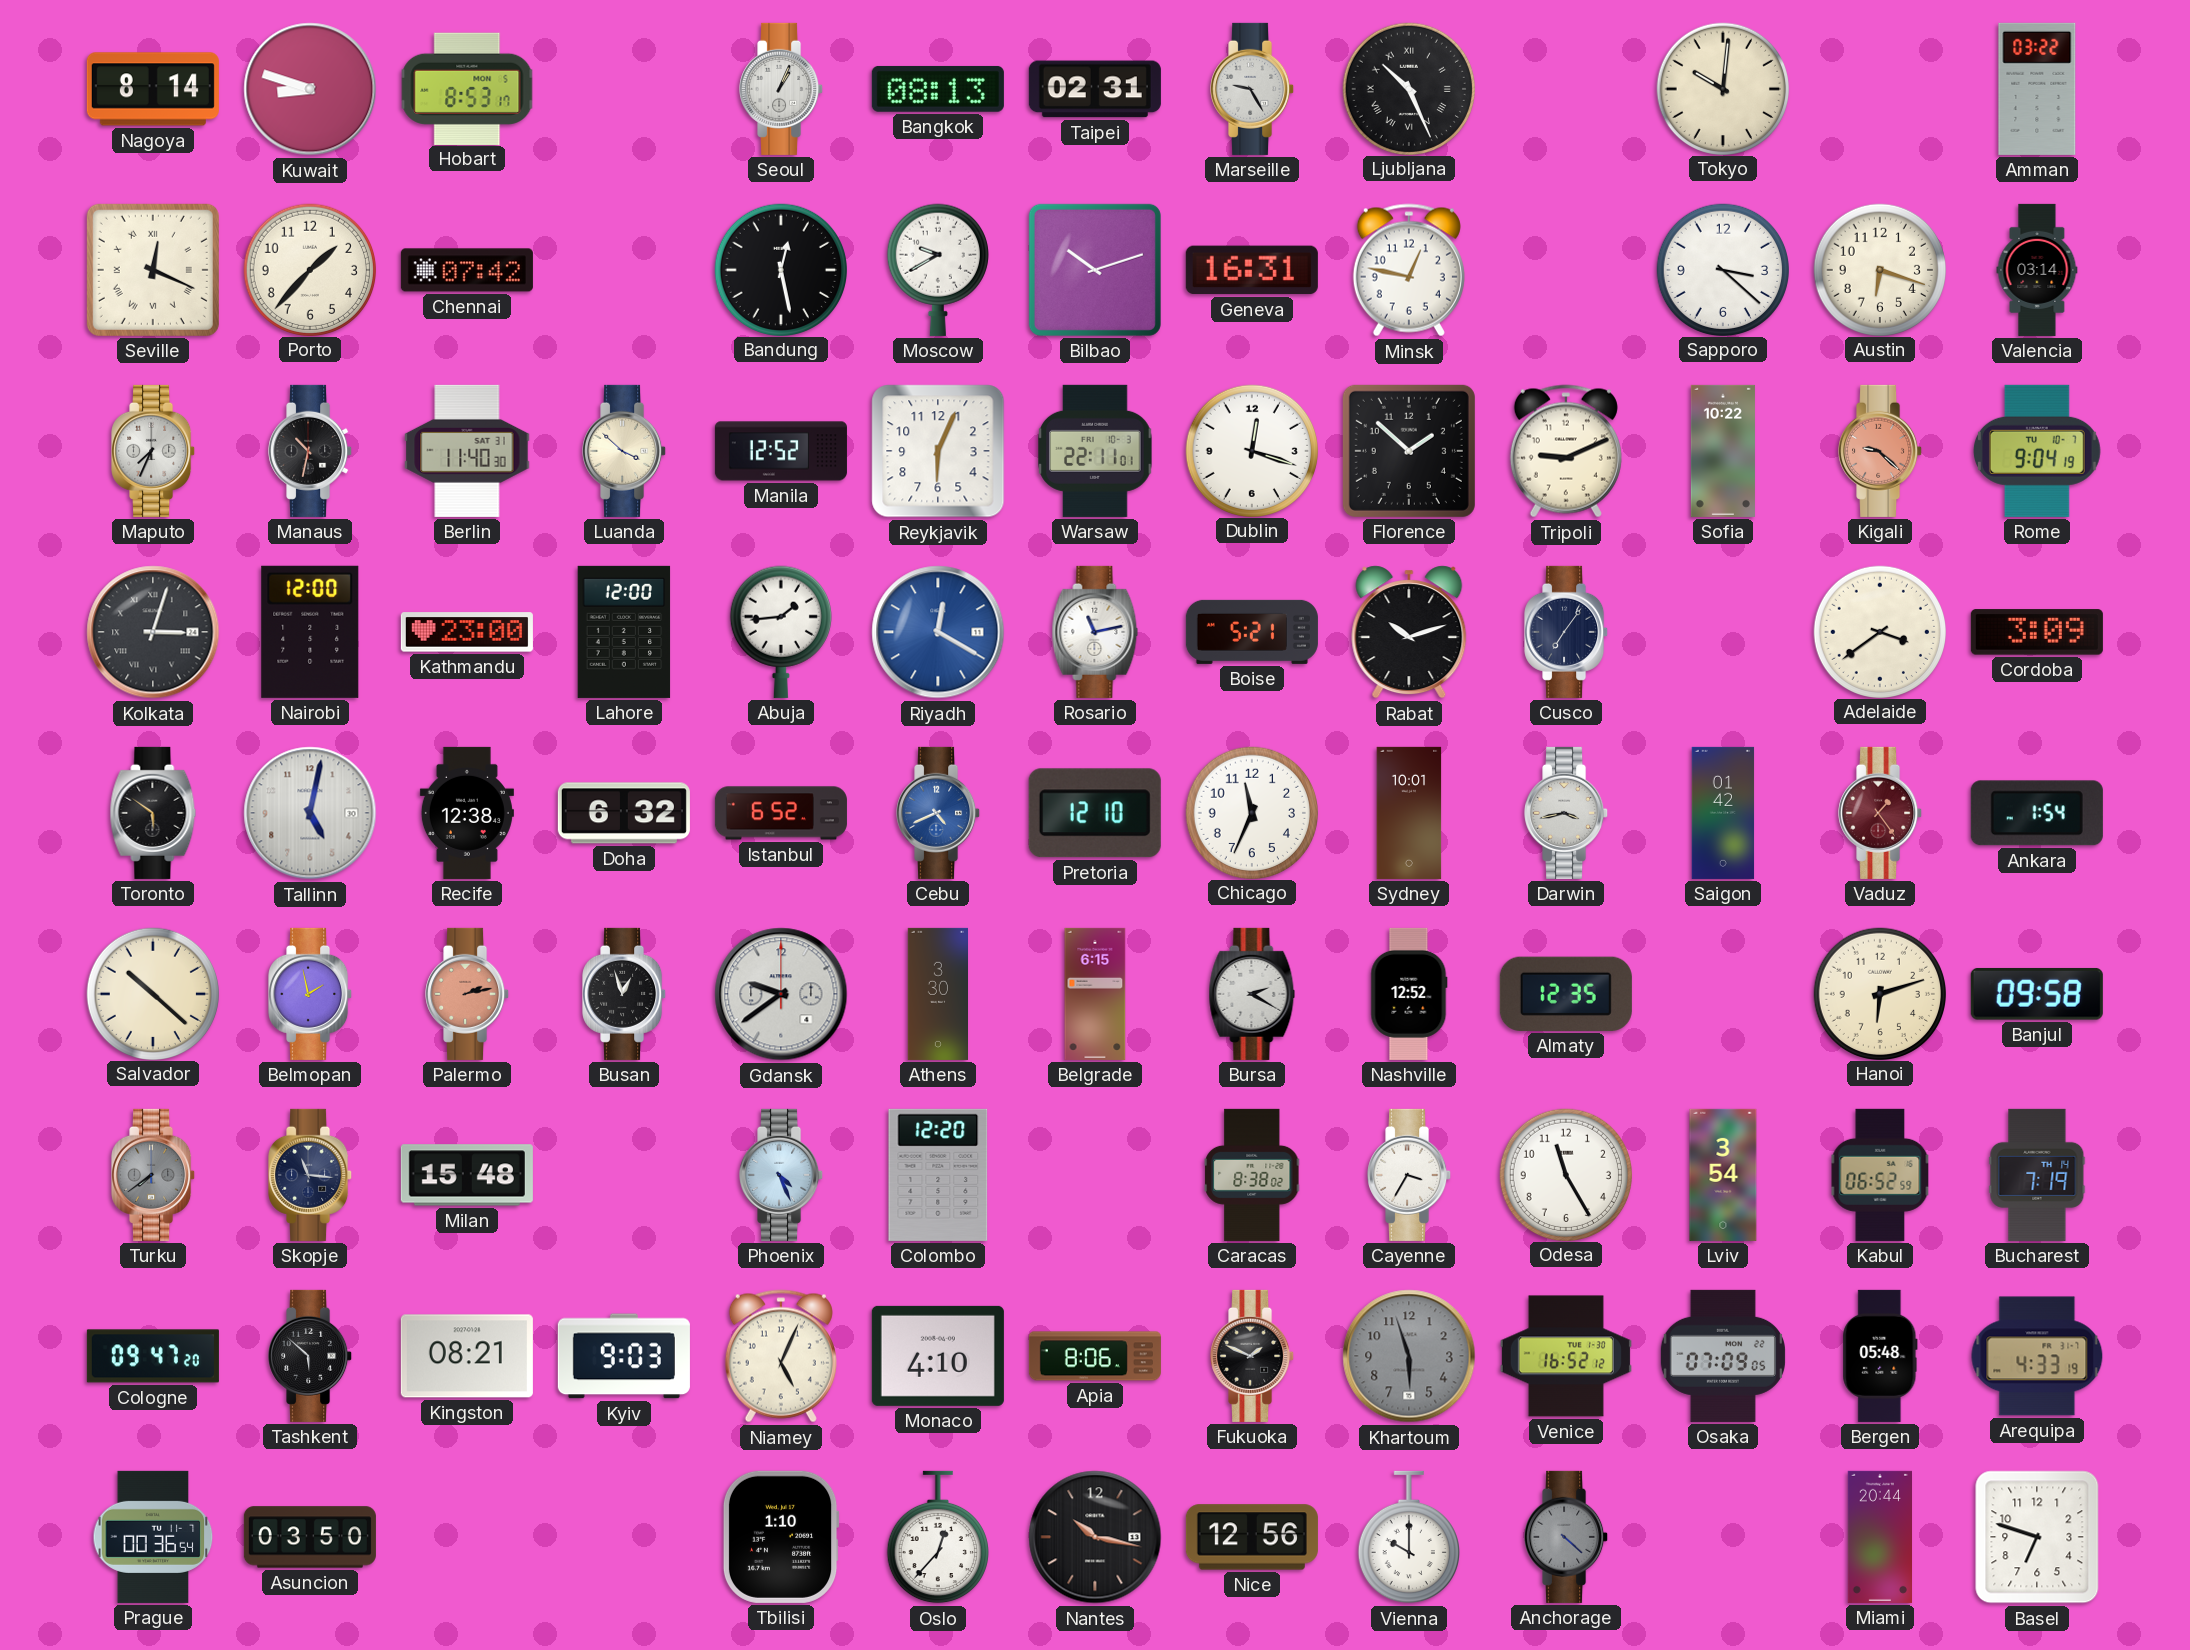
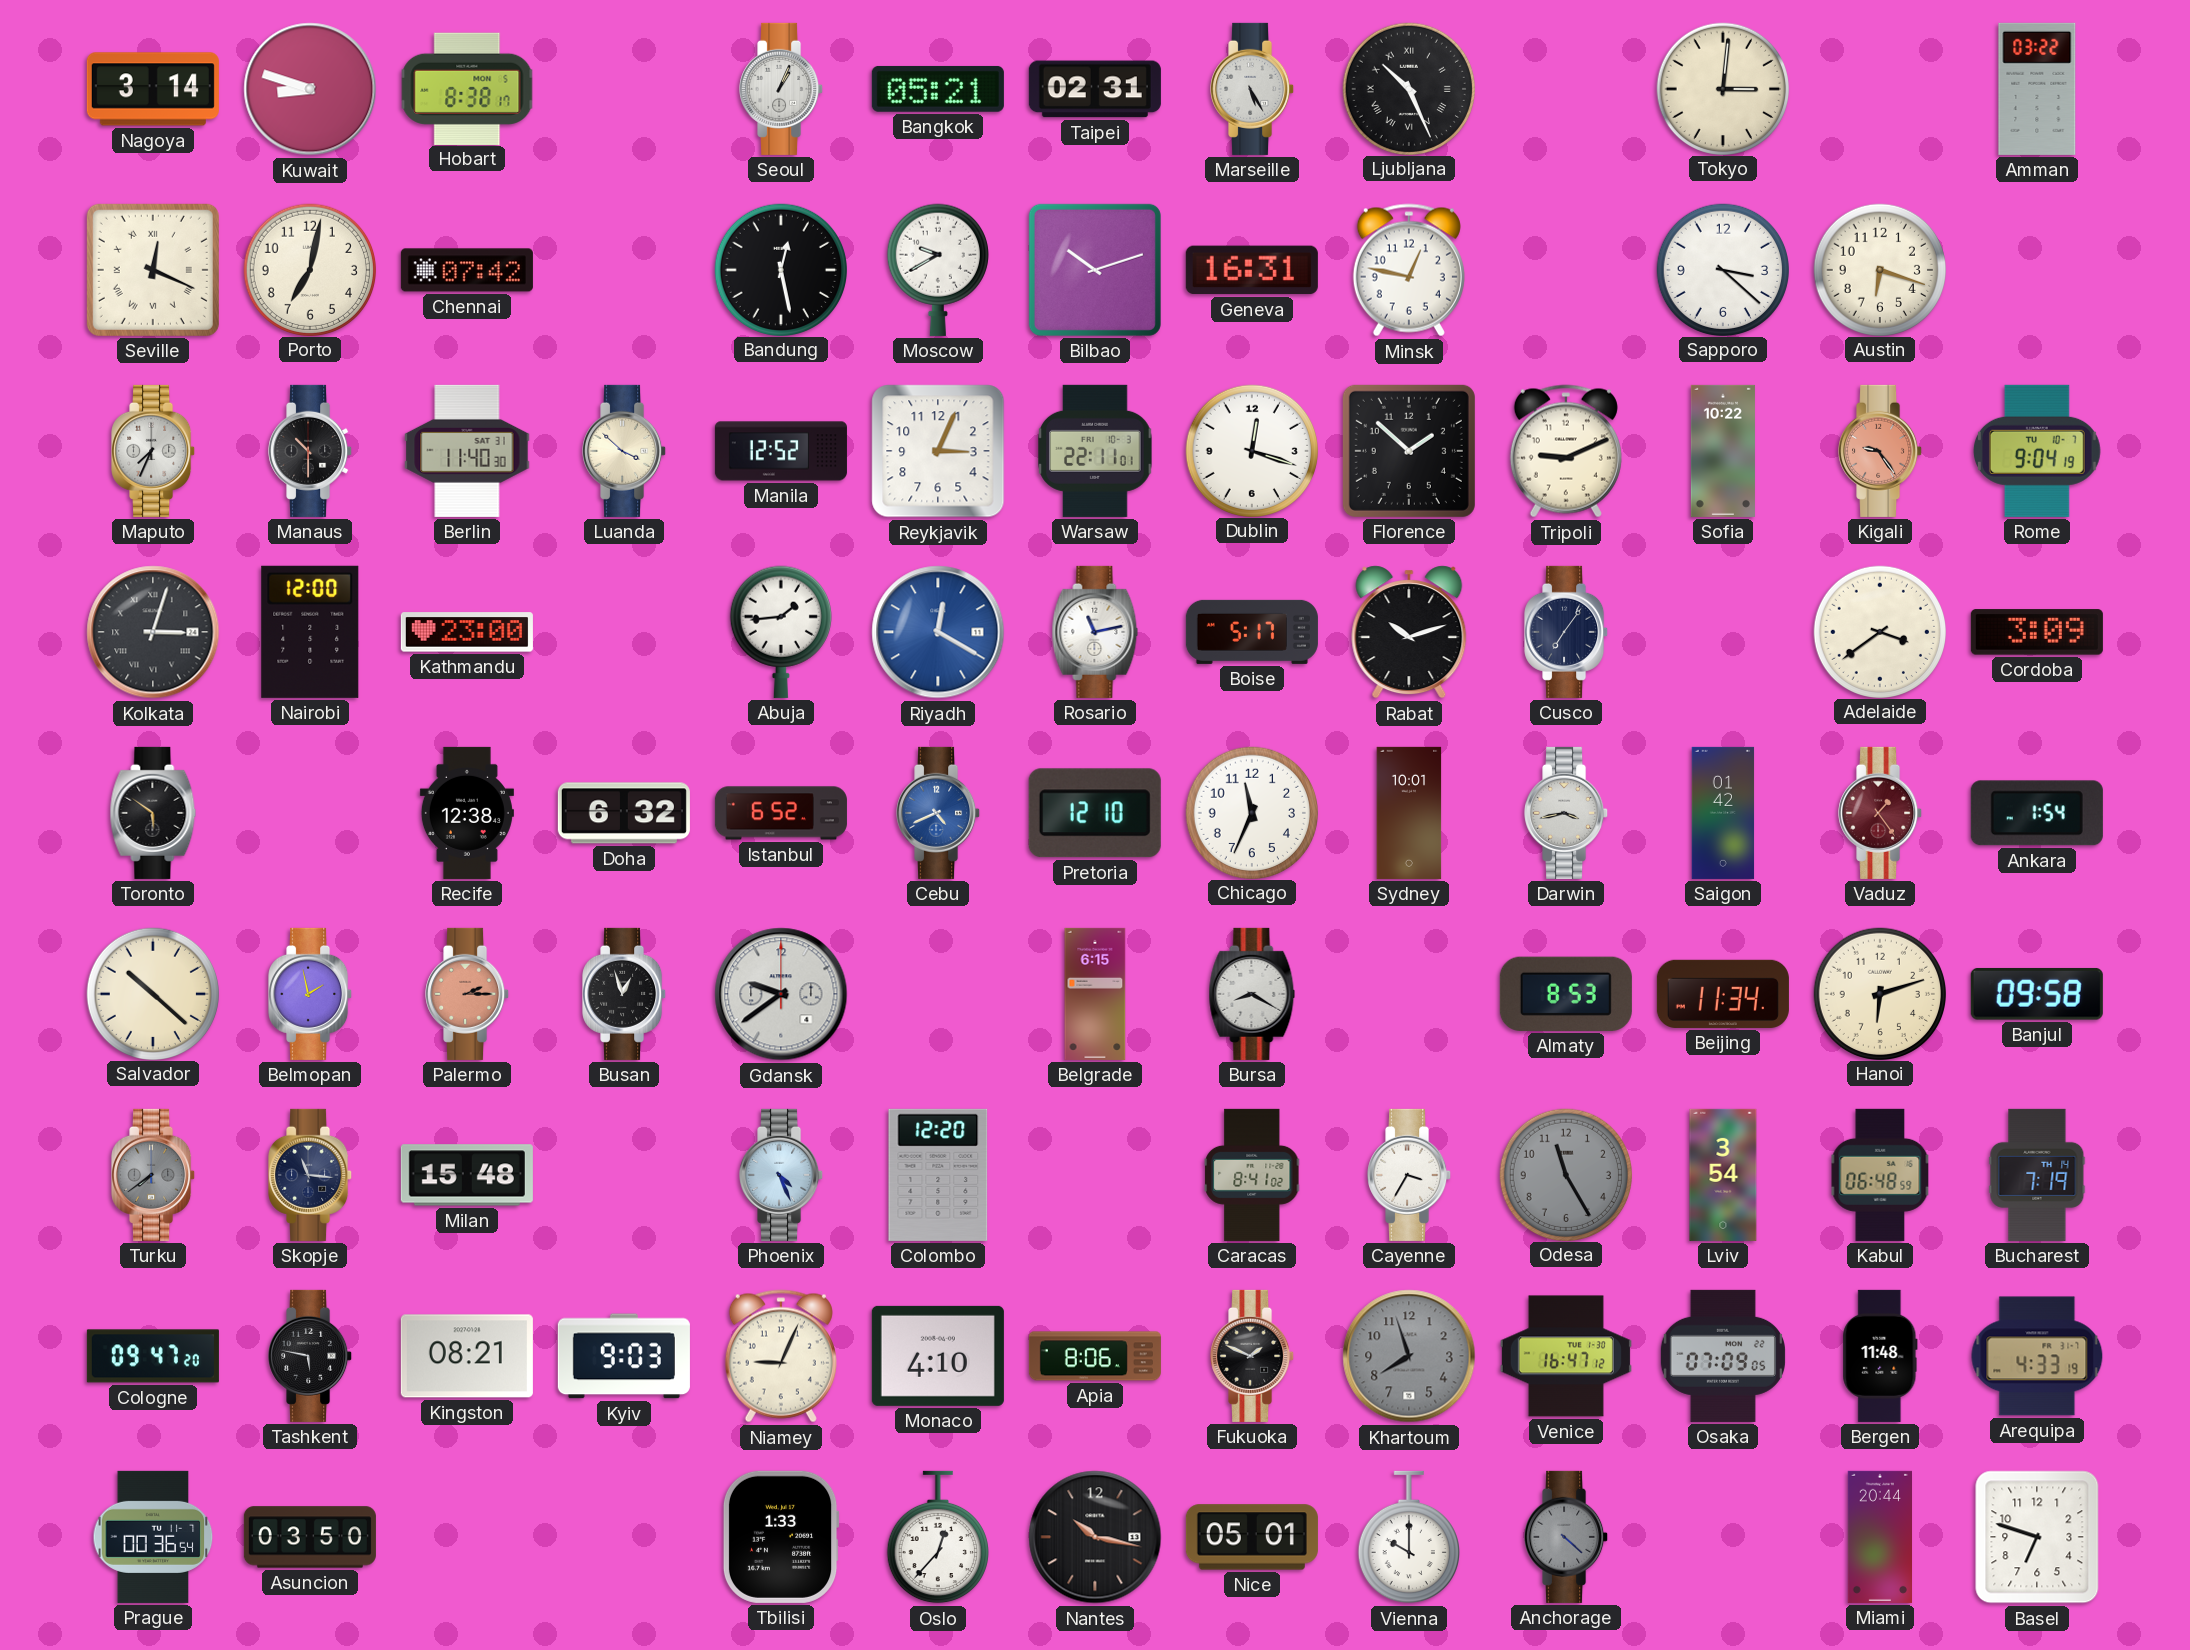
Nagoya: 8:14 -> 3:14 (153, 89)
Hobart: 8:53 -> 8:38 (467, 88)
Bangkok: 08:13 -> 05:21 (938, 89)
Marseille: 9:25 -> 5:25 (1253, 89)
Tokyo: 10:01 -> 3:01 (1722, 88)
Porto: 1:37 -> 7:02 (309, 269)
Valencia: 03:14 -> none (2037, 270)
Manaus: 10:32 -> 10:30 (311, 451)
Reykjavik: 6:04 -> 3:04 (938, 451)
Kigali: 9:22 -> 9:24 (1881, 451)
Lahore: 12:00 -> none (624, 632)
Boise: 5:21 -> 5:17 (1252, 632)
Tallinn: 5:02 -> none (310, 813)
Palermo: 2:13 -> 2:15 (468, 994)
Athens: 3:30 -> none (937, 994)
Bursa: 2:20 -> 8:20 (1252, 994)
Nashville: 12:52 -> none (1409, 994)
Almaty: 12:35 -> 8:53 (1566, 994)
Beijing: none -> 11:34 (1723, 994)
Caracas: 8:38 -> 8:41 (1252, 1175)
Odesa dial: white -> grey (1565, 1174)
Kabul: 06:52 -> 06:48 (1880, 1175)
Tashkent: 5:52 -> 5:47 (311, 1356)
Niamey: 5:04 -> 9:04 (781, 1356)
Khartoum: 5:57 -> 7:57 (1409, 1356)
Venice: 16:52 -> 16:47 (1566, 1356)
Bergen: 05:48 -> 11:48 (1880, 1356)
Tbilisi: 1:10 -> 1:33 (781, 1537)
Nice: 12:56 -> 05:01 (1252, 1537)
